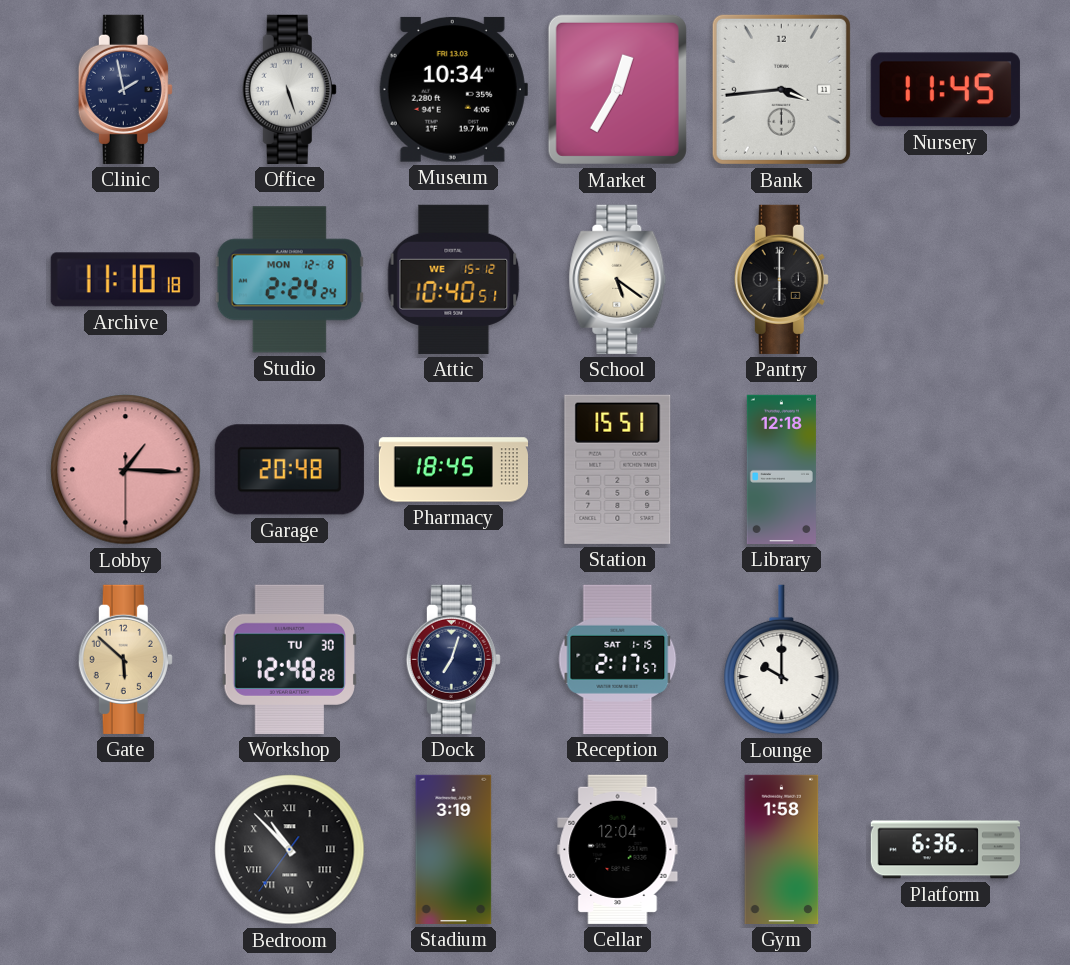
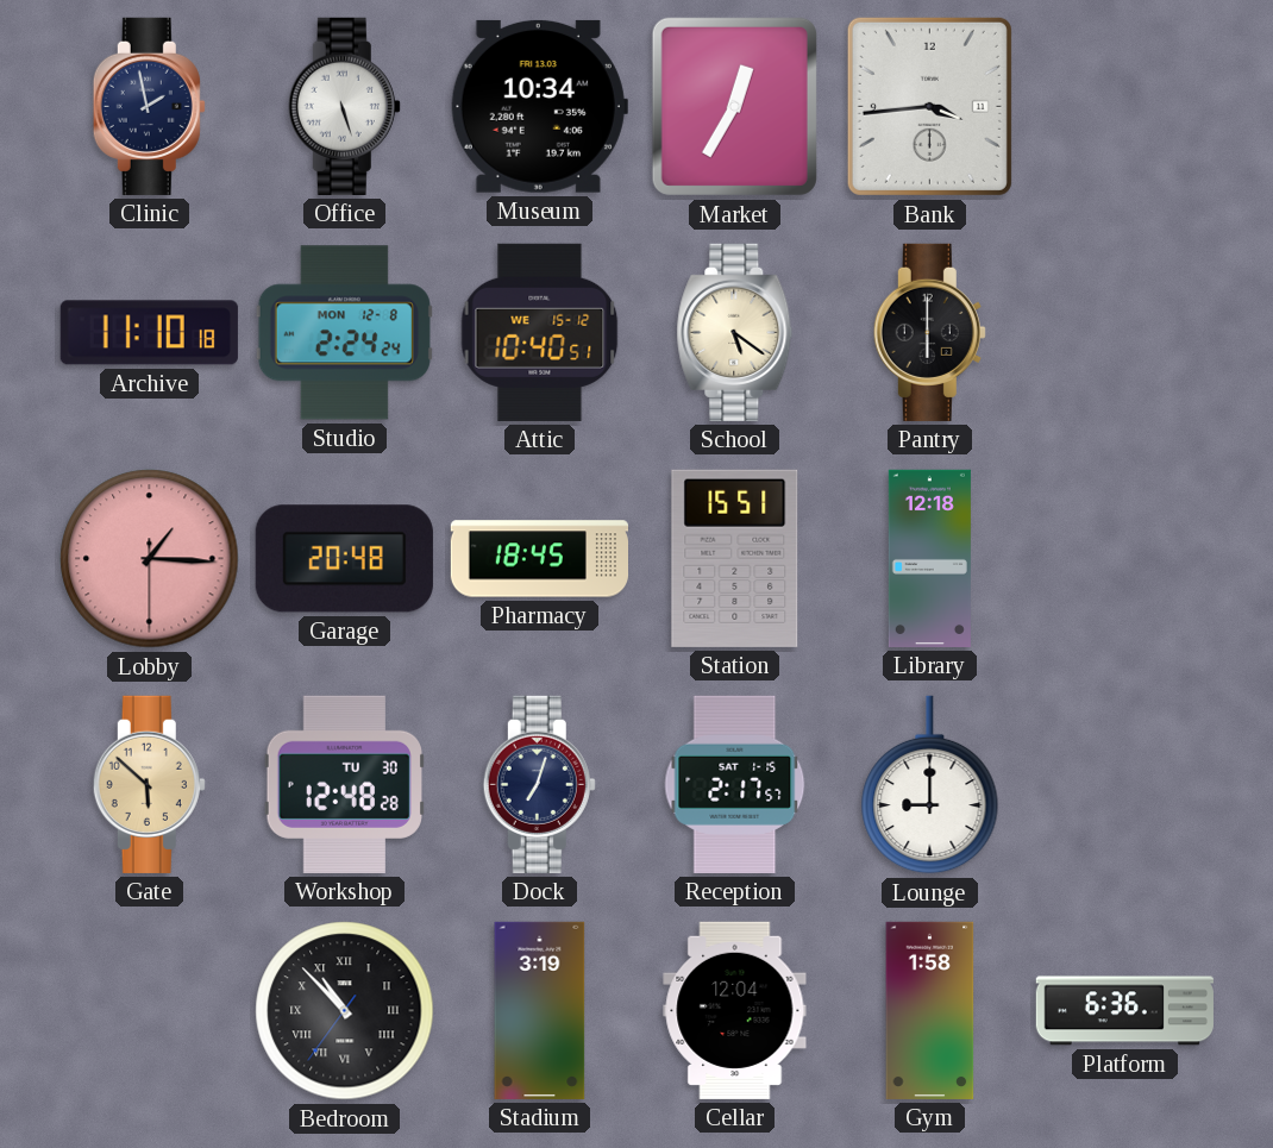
Nursery: 11:45 -> none (945, 90)
Lounge: 10:00 -> 9:00 (930, 785)
